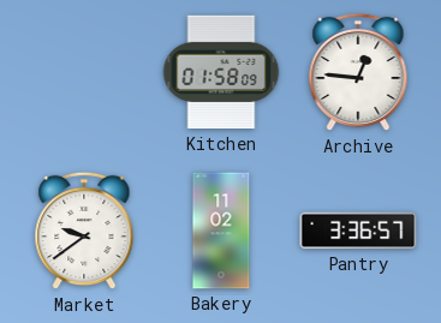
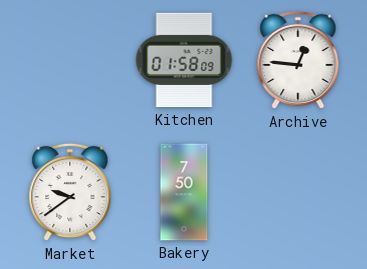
Bakery: 11:02 -> 7:50 (184, 192)
Pantry: 3:36 -> none (358, 231)
